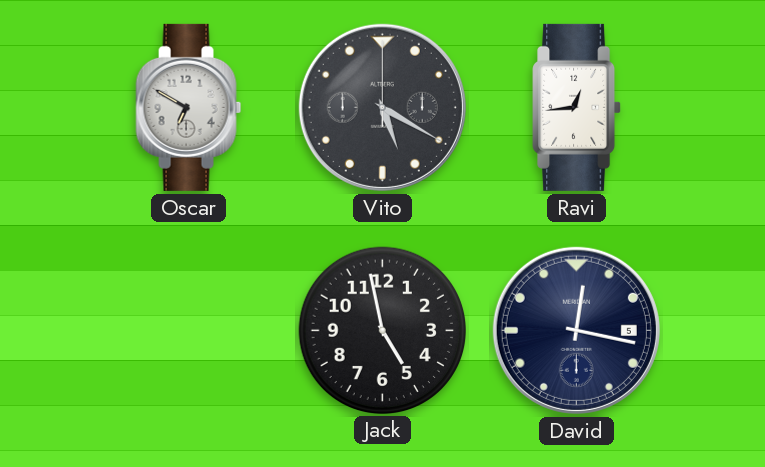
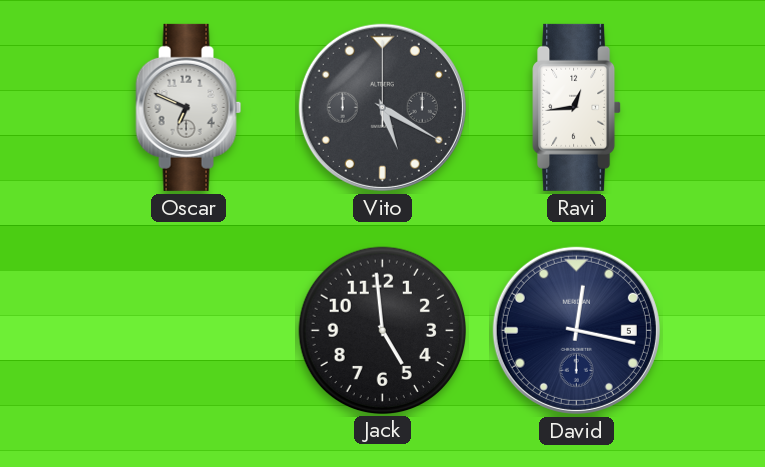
Oscar: 6:50 -> 6:49 (189, 107)
Jack: 4:58 -> 4:59 (382, 330)
